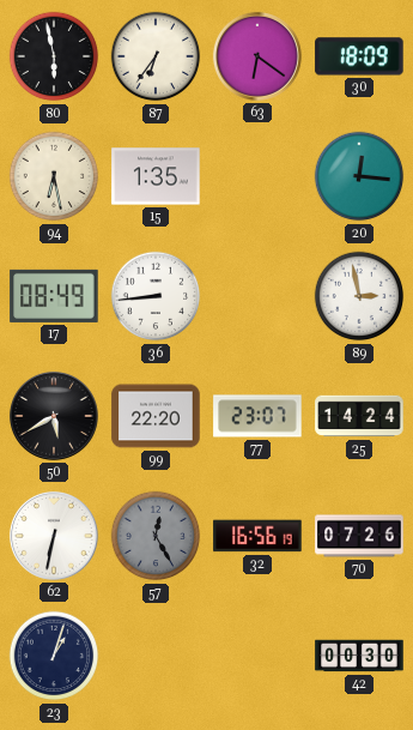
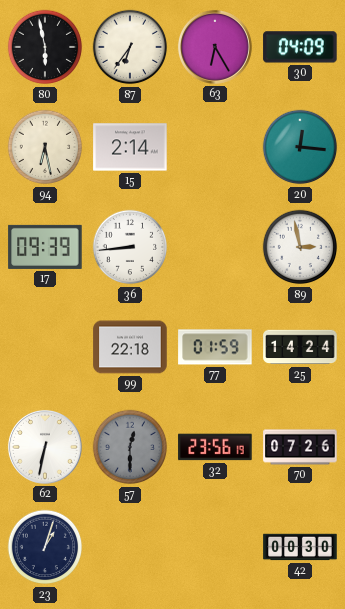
63: 6:21 -> 6:25 (215, 47)
30: 18:09 -> 04:09 (300, 47)
15: 1:35 -> 2:14 (130, 147)
17: 08:49 -> 09:39 (45, 247)
50: 5:40 -> none (54, 416)
99: 22:20 -> 22:18 (130, 347)
77: 23:07 -> 01:59 (215, 347)
57: 12:25 -> 12:30 (130, 447)
32: 16:56 -> 23:56 (215, 447)
